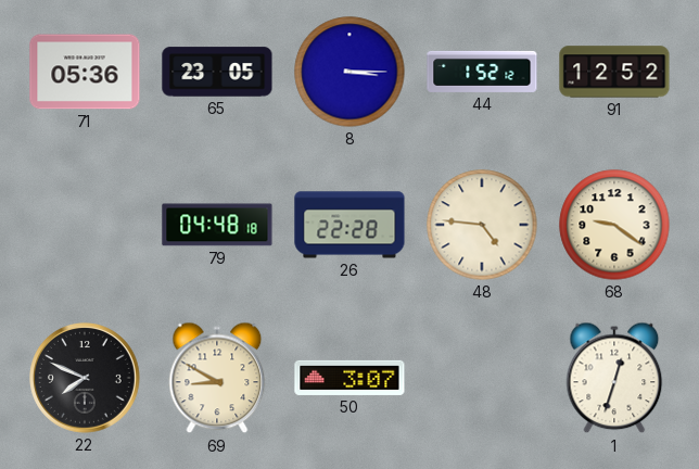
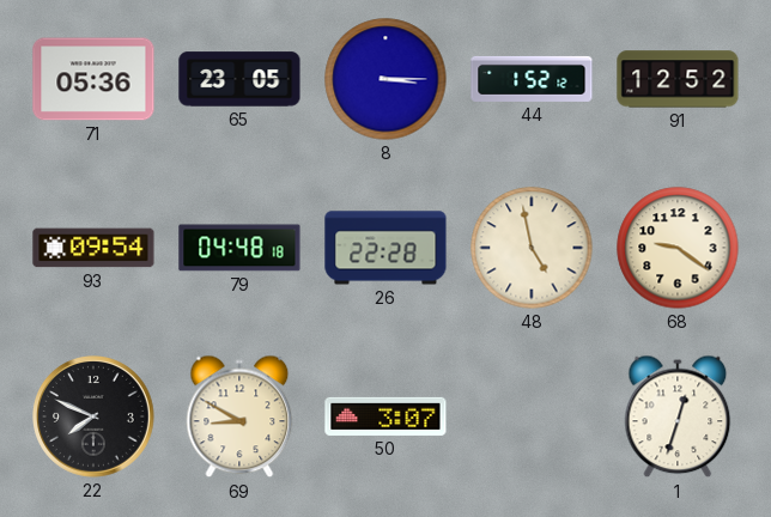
93: none -> 09:54 (93, 248)
48: 4:46 -> 4:58 (532, 248)
